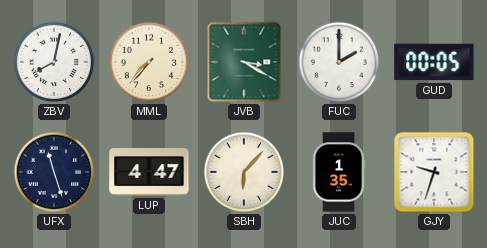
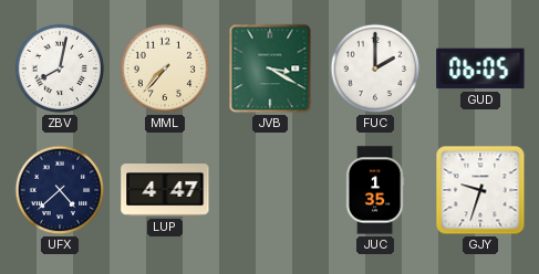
GUD: 00:05 -> 06:05 (480, 68)
UFX: 11:27 -> 4:38 (60, 190)
SBH: 6:07 -> none (244, 172)
